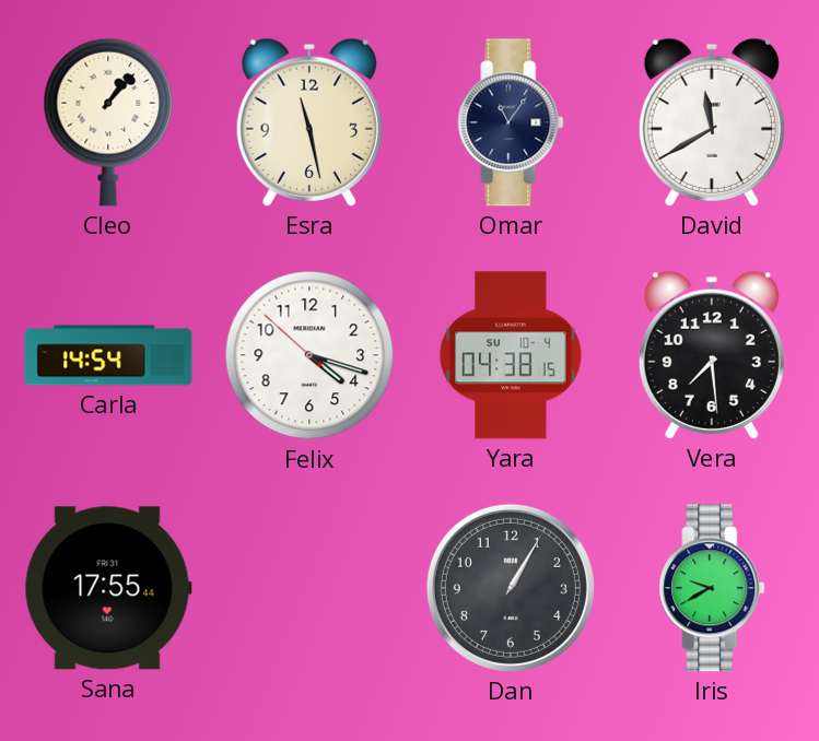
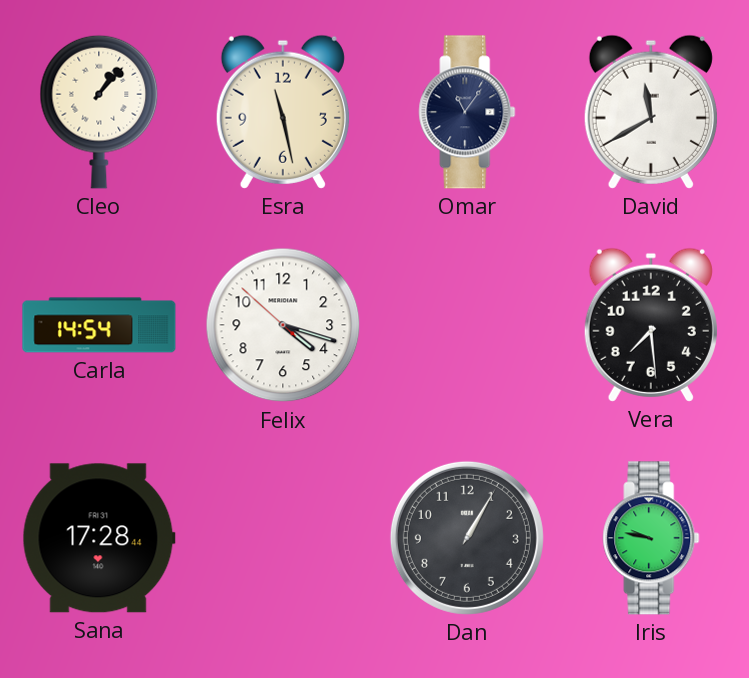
Yara: 04:38 -> none (511, 355)
Sana: 17:55 -> 17:28 (99, 538)
Iris: 9:40 -> 9:47 (651, 538)
